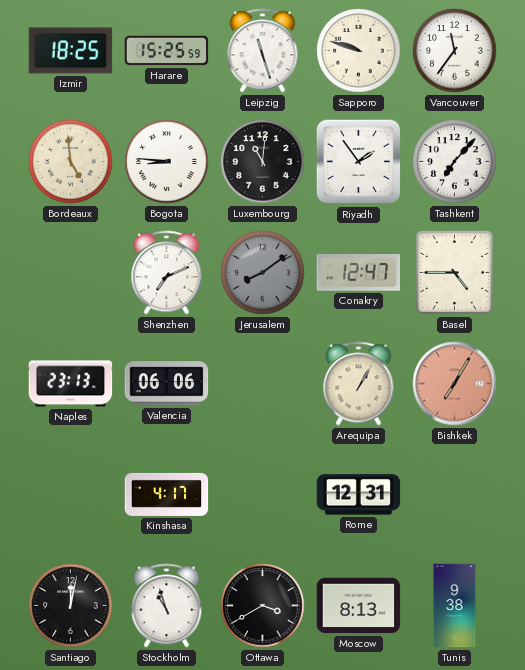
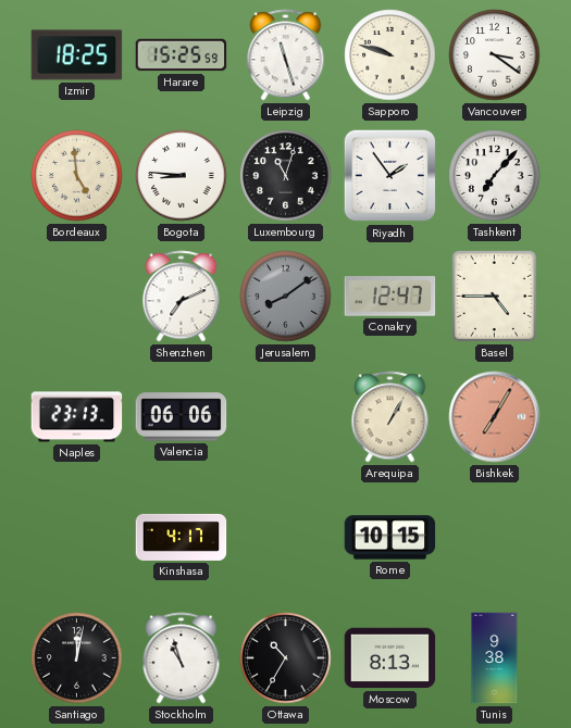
Vancouver: 11:36 -> 3:21 (495, 55)
Luxembourg: 11:01 -> 11:03 (286, 176)
Rome: 12:31 -> 10:15 (390, 538)
Ottawa: 3:40 -> 10:35 (286, 658)
